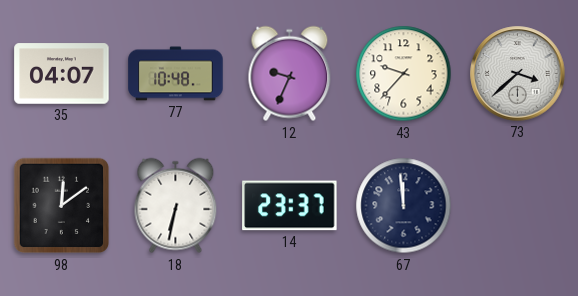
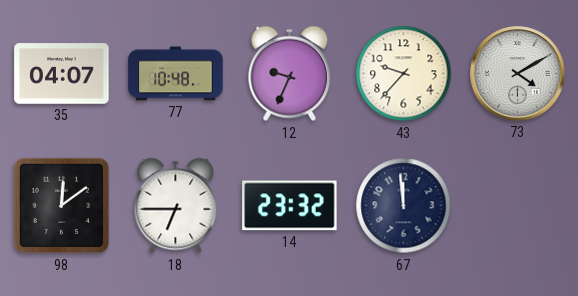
73: 3:38 -> 4:10 (518, 74)
18: 6:32 -> 6:45 (176, 206)
14: 23:37 -> 23:32 (290, 206)
